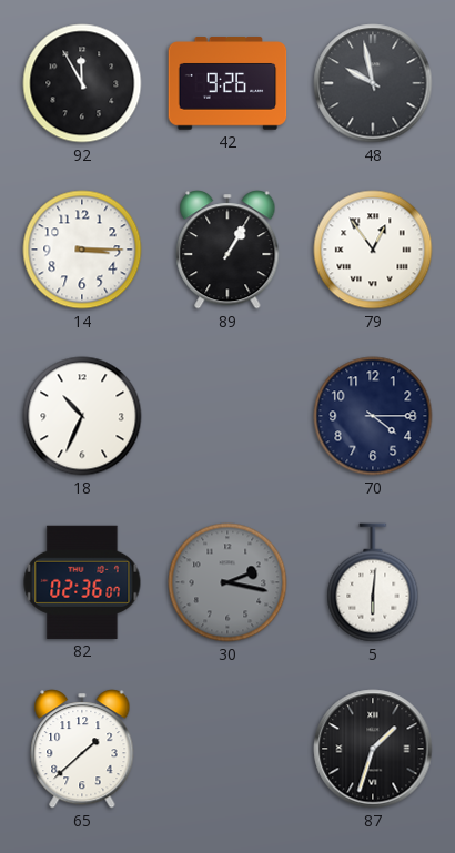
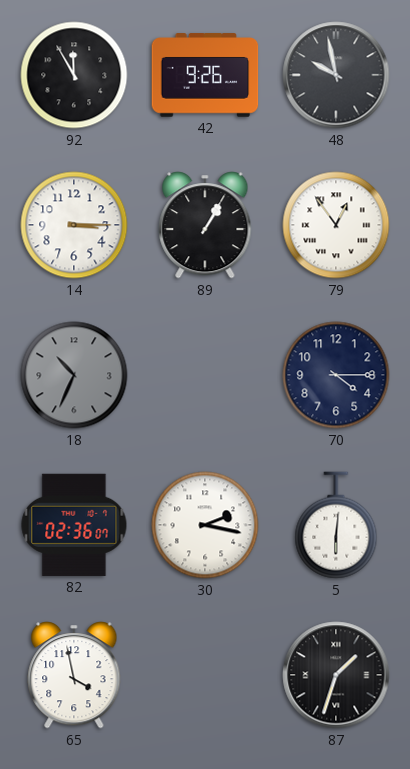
18 dial: white -> grey (74, 375)
30 dial: grey -> white (205, 525)
65: 1:38 -> 3:58 (74, 675)
